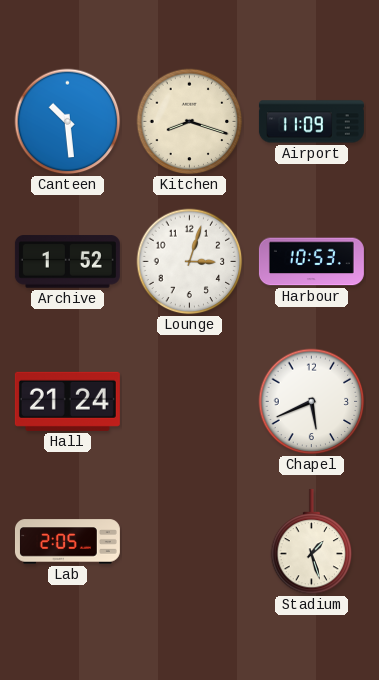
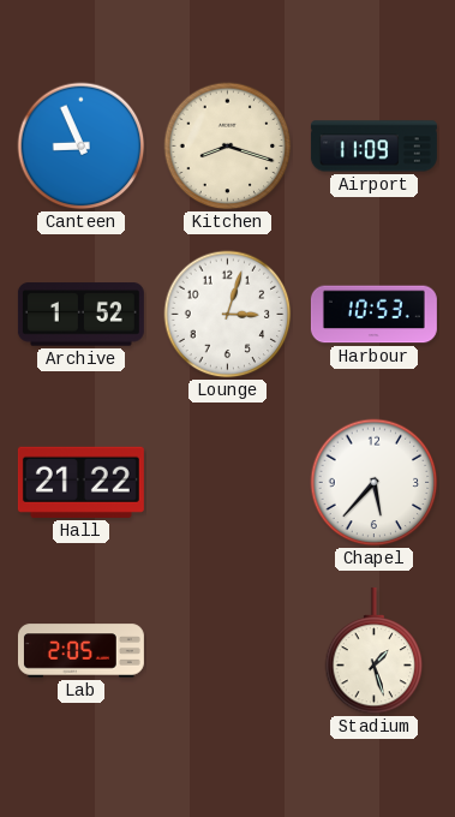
Canteen: 10:29 -> 8:56 (82, 147)
Hall: 21:24 -> 21:22 (80, 482)
Chapel: 5:41 -> 5:37 (375, 483)
